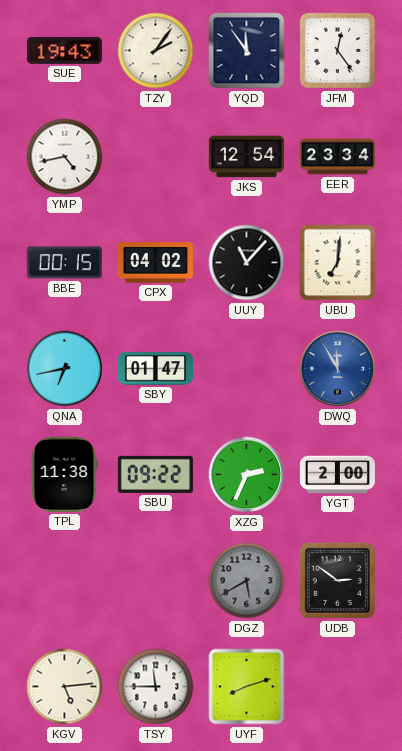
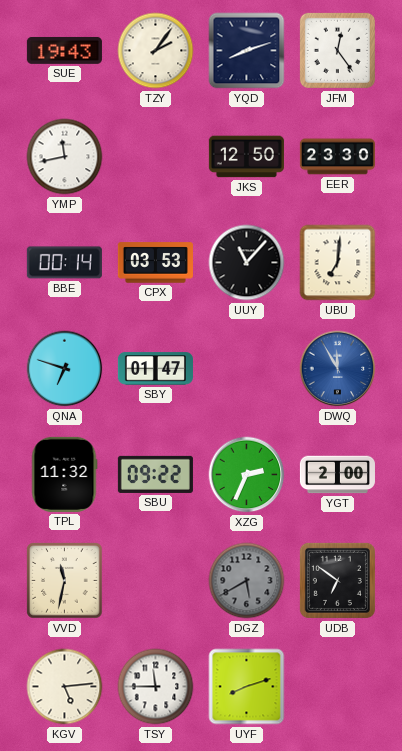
YQD: 11:54 -> 8:12 (247, 51)
YMP: 4:43 -> 11:43 (65, 157)
JKS: 12:54 -> 12:50 (246, 157)
EER: 23:34 -> 23:30 (337, 157)
BBE: 00:15 -> 00:14 (64, 263)
CPX: 04:02 -> 03:53 (155, 263)
QNA: 6:43 -> 6:48 (65, 369)
TPL: 11:38 -> 11:32 (64, 474)
VVD: none -> 11:32 (65, 581)
UDB: 2:51 -> 6:51 (337, 580)
